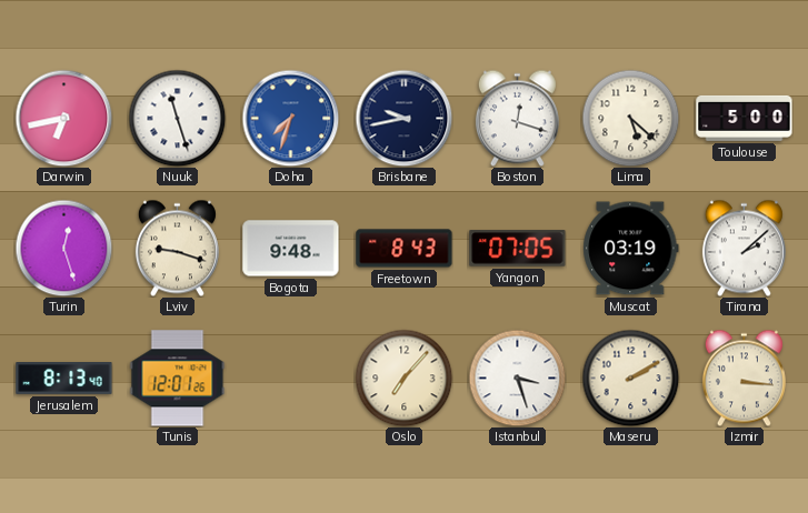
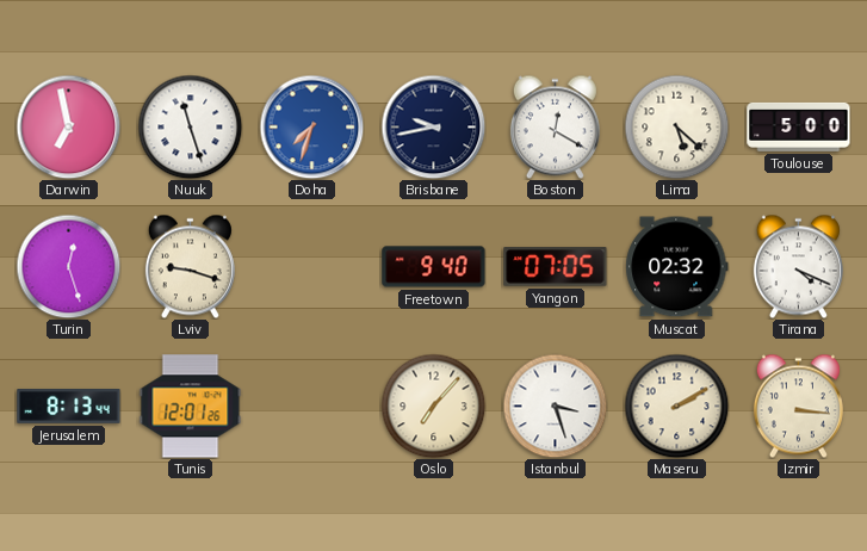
Darwin: 6:43 -> 6:58 (68, 126)
Boston: 12:18 -> 12:20 (555, 126)
Bogota: 9:48 -> none (291, 249)
Freetown: 8:43 -> 9:40 (434, 267)
Muscat: 03:19 -> 02:32 (677, 267)
Tirana: 2:08 -> 4:19 (798, 266)
Jerusalem: 8:13:40 -> 8:13:44 (69, 407)
